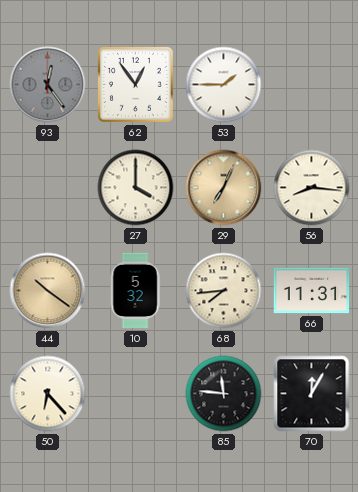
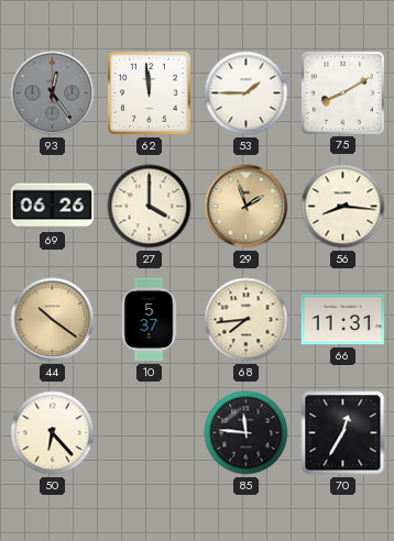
62: 12:54 -> 11:59 (149, 92)
75: none -> 8:10 (342, 92)
69: none -> 06:26 (53, 207)
29: 7:04 -> 1:57 (247, 207)
10: 5:32 -> 5:37 (149, 320)
70: 12:05 -> 12:35 (343, 433)
